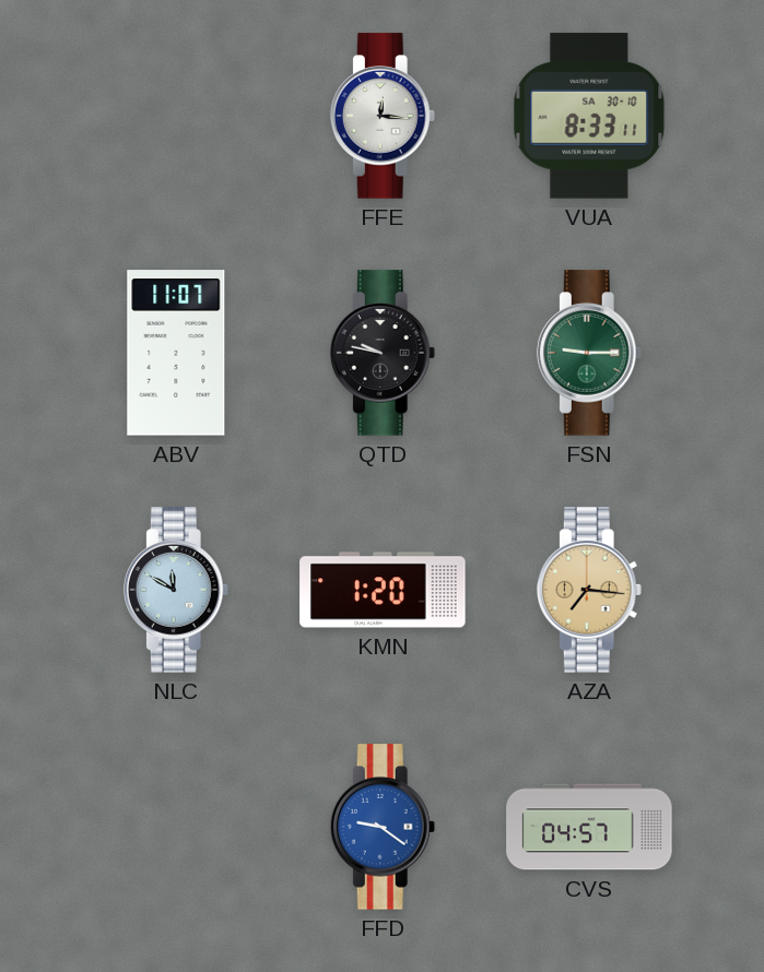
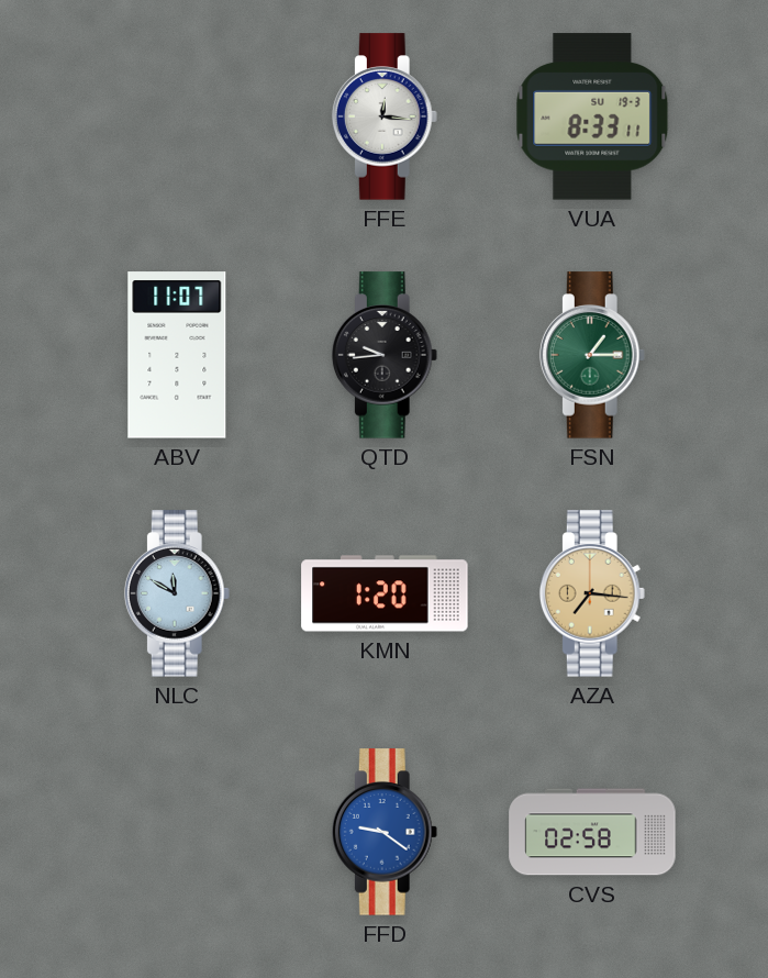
VUA date: SA 30-10 -> SU 19-3 (592, 116)
QTD: 9:47 -> 9:44 (385, 355)
FSN: 9:15 -> 1:15 (592, 355)
CVS: 04:57 -> 02:58 (592, 832)
